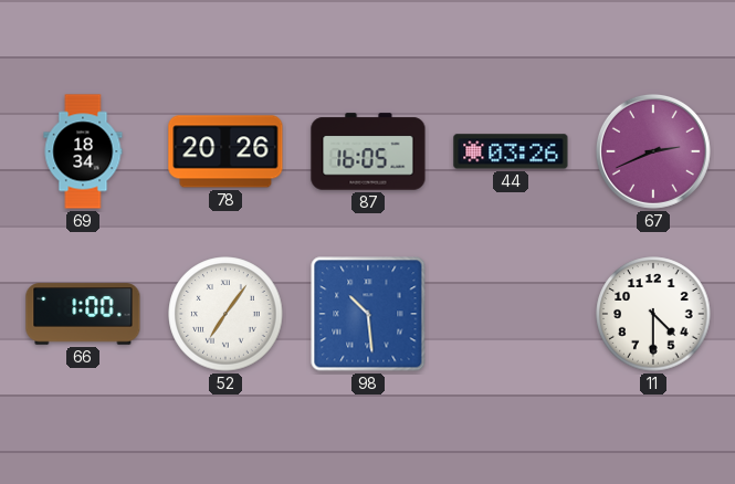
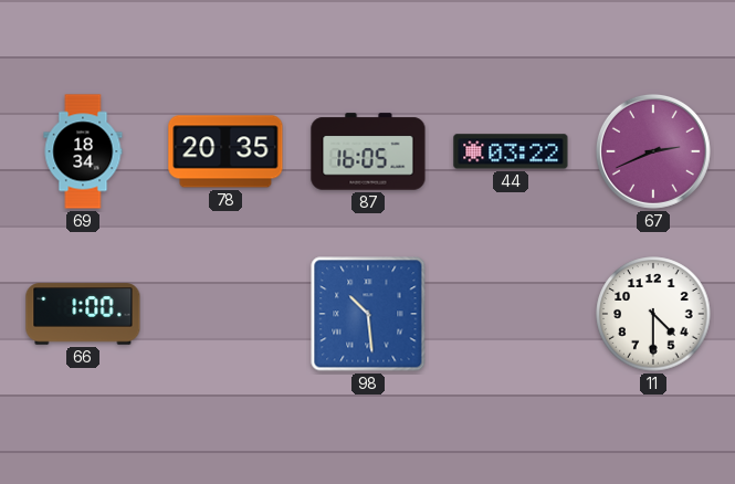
78: 20:26 -> 20:35 (225, 151)
44: 03:26 -> 03:22 (511, 151)
52: 7:06 -> none (225, 314)
